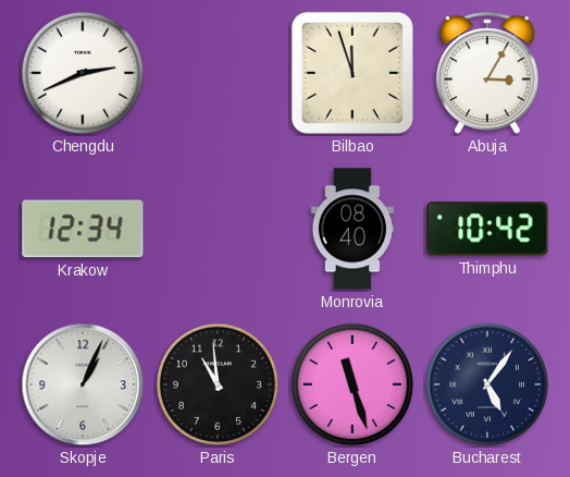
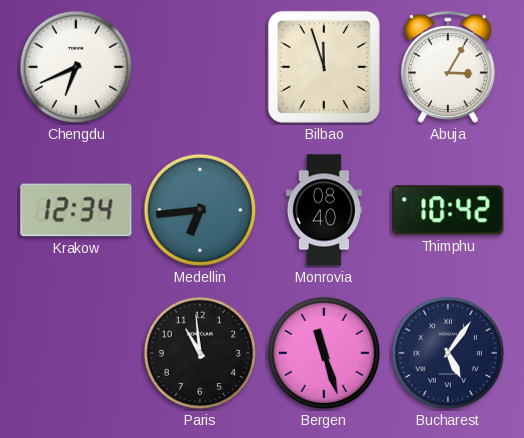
Chengdu: 2:41 -> 6:41 (76, 67)
Medellin: none -> 6:44 (200, 210)
Skopje: 1:04 -> none (83, 384)
